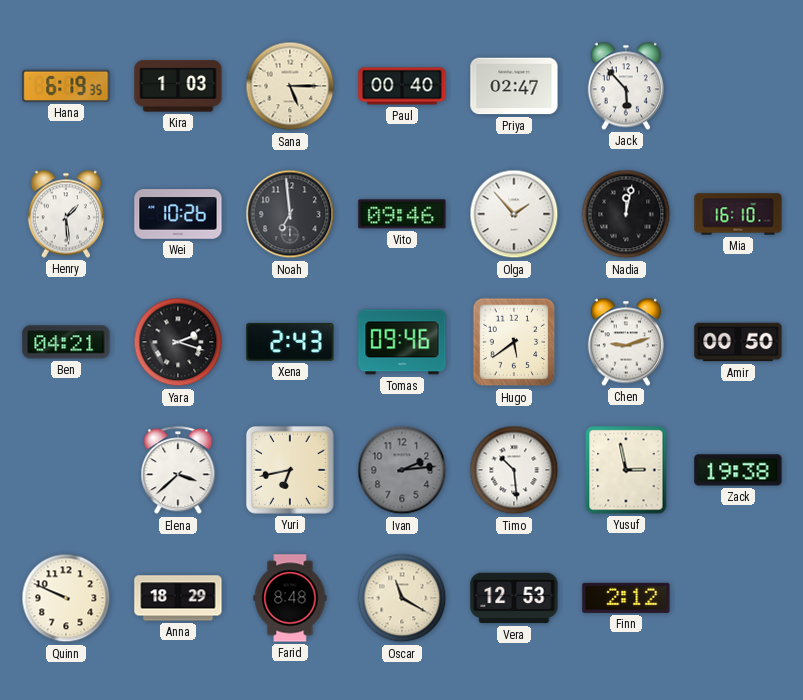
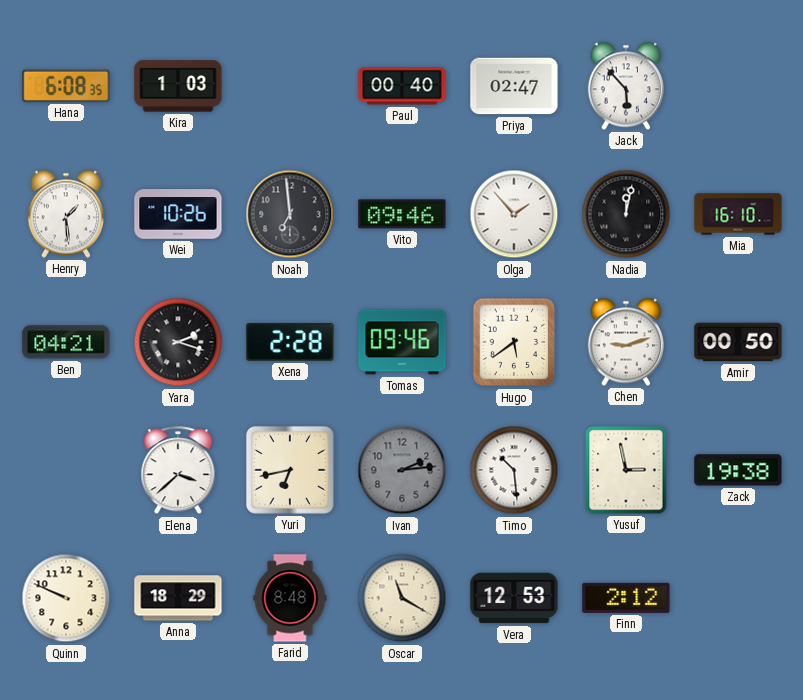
Hana: 6:19 -> 6:08 (66, 86)
Sana: 5:15 -> none (290, 86)
Xena: 2:43 -> 2:28 (290, 343)
